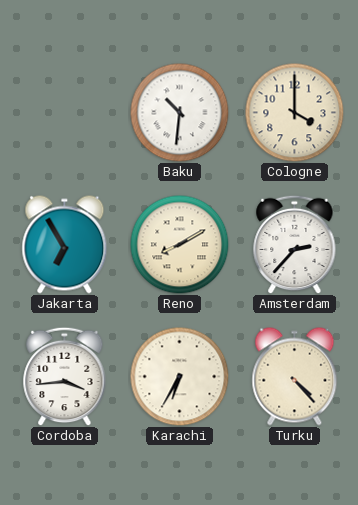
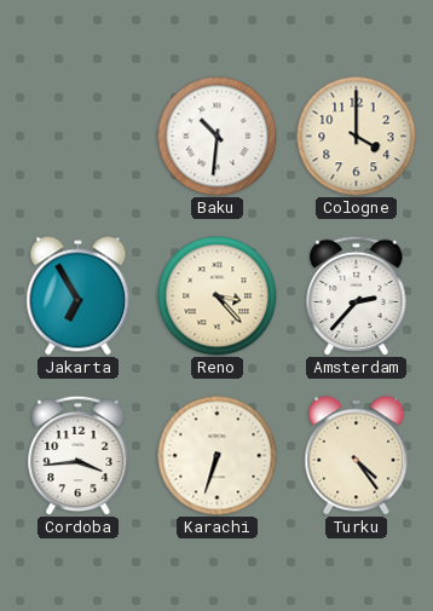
Reno: 8:10 -> 3:23 (218, 296)
Karachi: 6:35 -> 6:33 (218, 456)
Turku: 4:23 -> 4:24 (357, 456)
